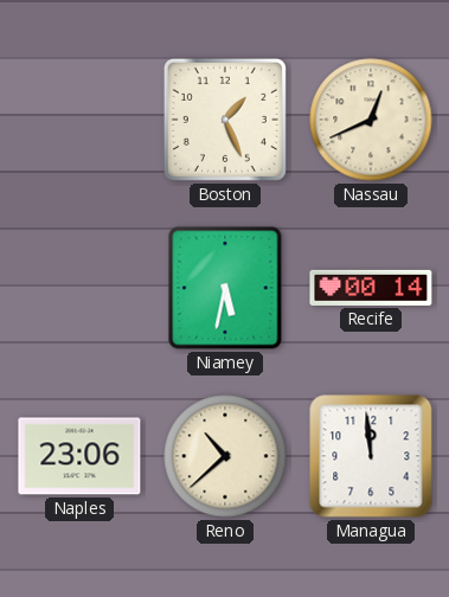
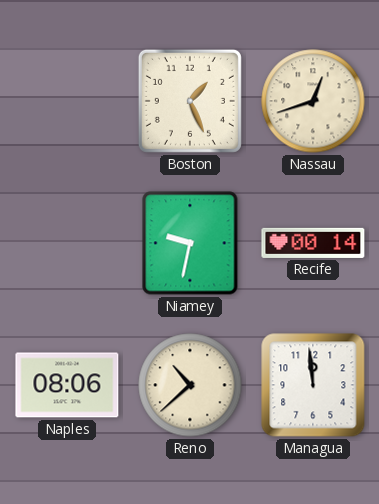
Nassau: 12:41 -> 12:42 (313, 101)
Niamey: 5:32 -> 9:32 (190, 243)
Naples: 23:06 -> 08:06 (67, 385)
